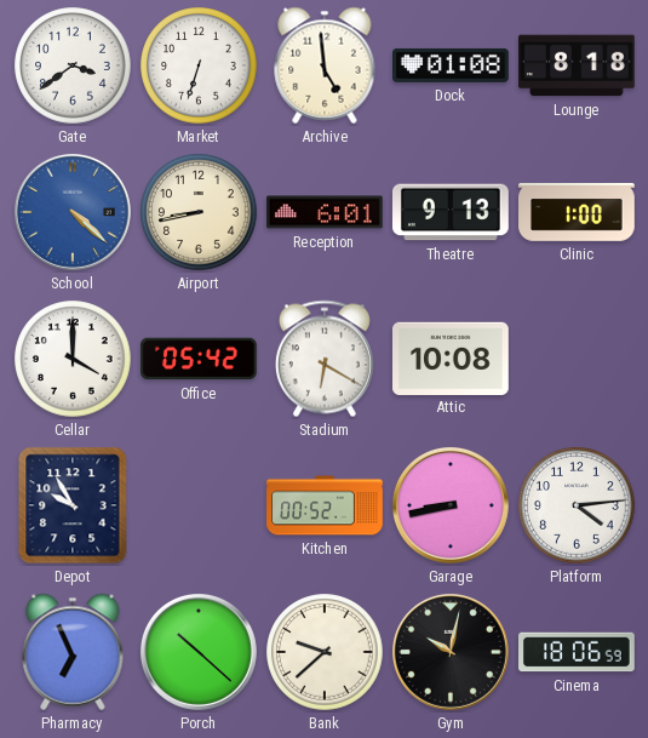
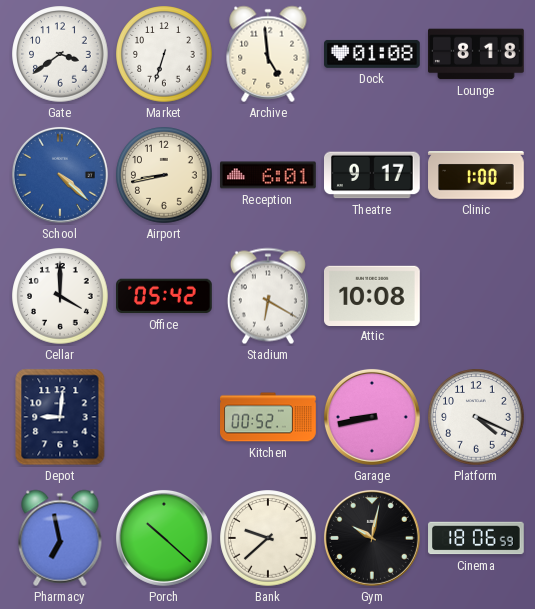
Theatre: 9:13 -> 9:17 (373, 175)
Depot: 9:55 -> 9:01 (60, 417)
Platform: 4:14 -> 4:19 (476, 417)
Pharmacy: 6:56 -> 6:58 (60, 538)
